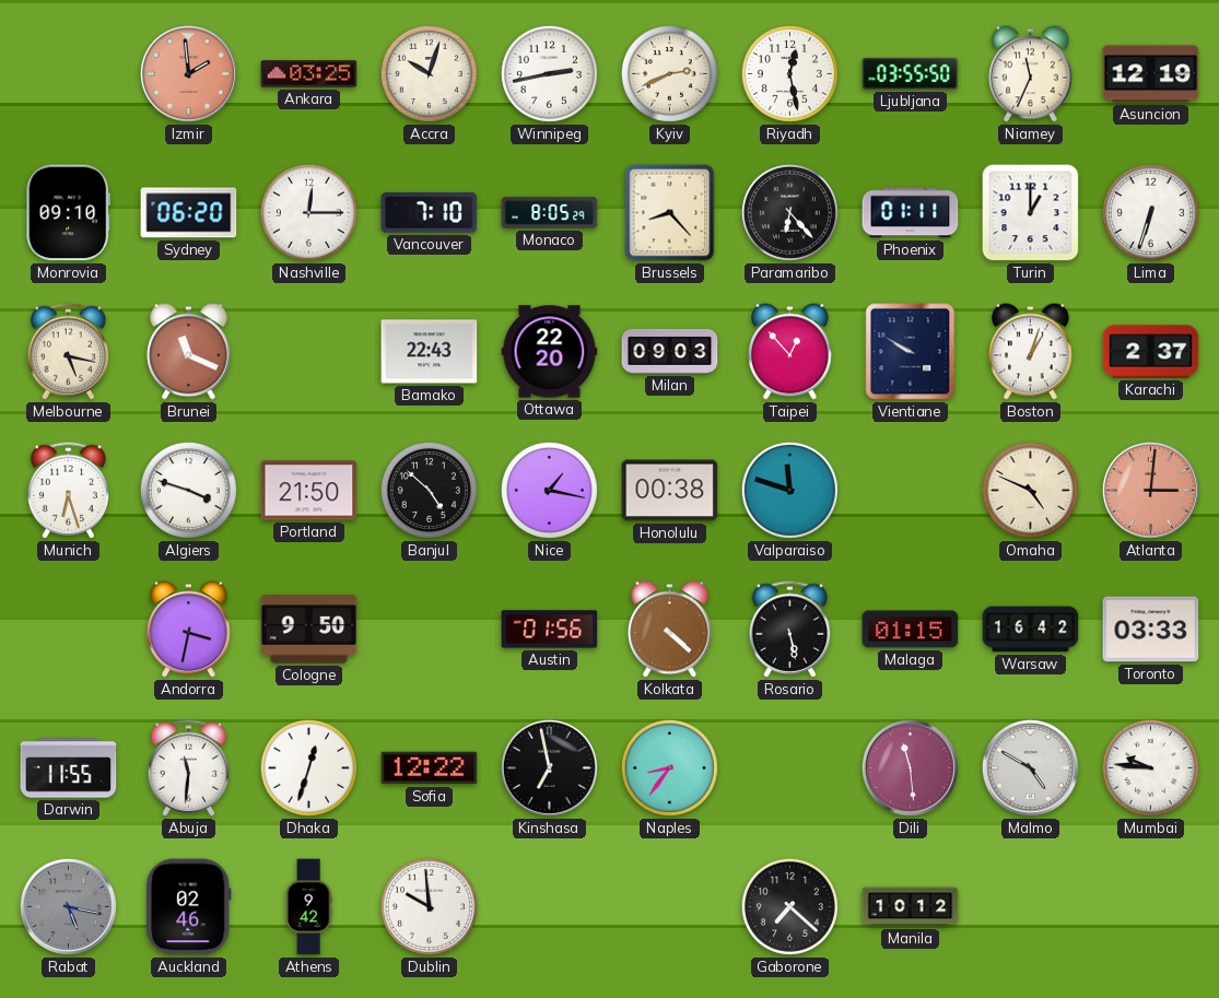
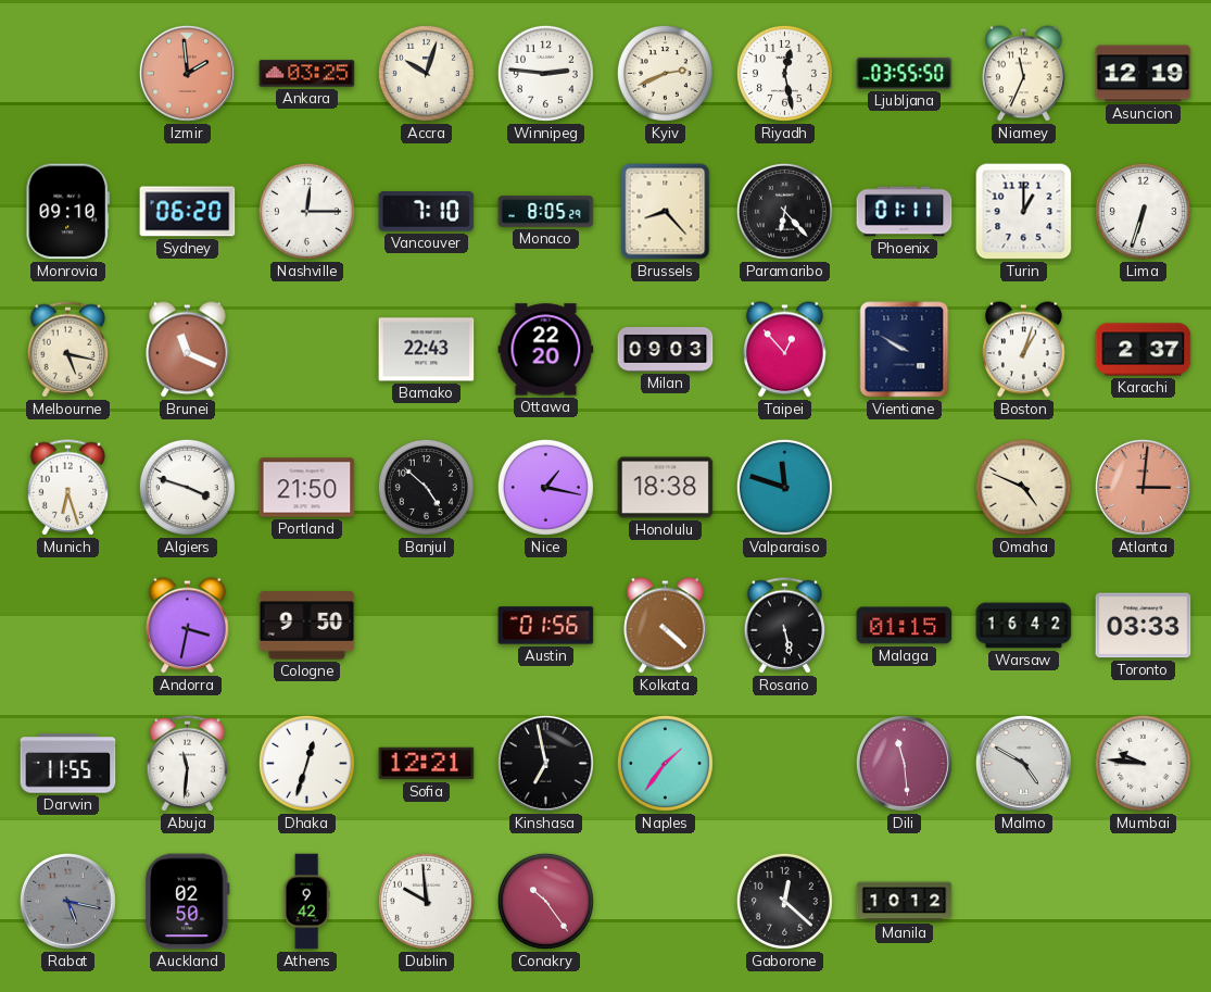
Winnipeg: 2:43 -> 2:46 (545, 73)
Honolulu: 00:38 -> 18:38 (666, 488)
Sofia: 12:22 -> 12:21 (427, 764)
Naples: 8:36 -> 1:36 (665, 763)
Auckland: 02:46 -> 02:50 (188, 902)
Conakry: none -> 10:24 (545, 901)
Gaborone: 7:22 -> 12:22 (784, 901)
